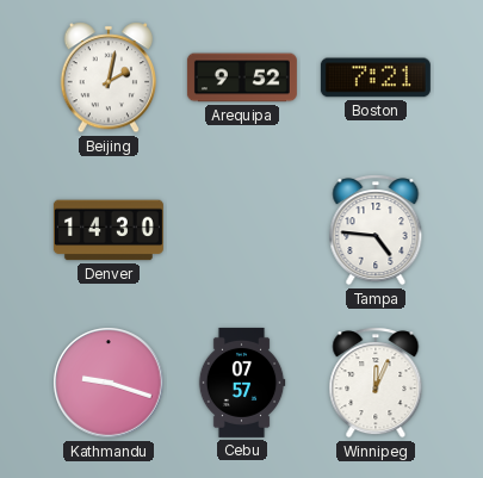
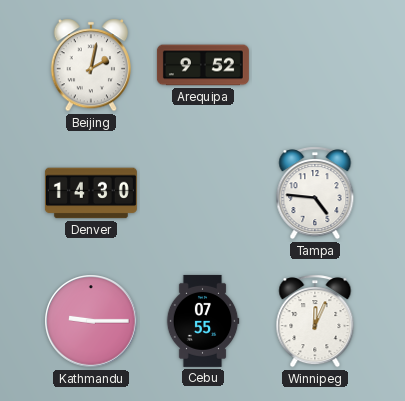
Boston: 7:21 -> none (376, 77)
Kathmandu: 9:18 -> 9:15 (91, 321)
Cebu: 07:57 -> 07:55 (203, 321)
